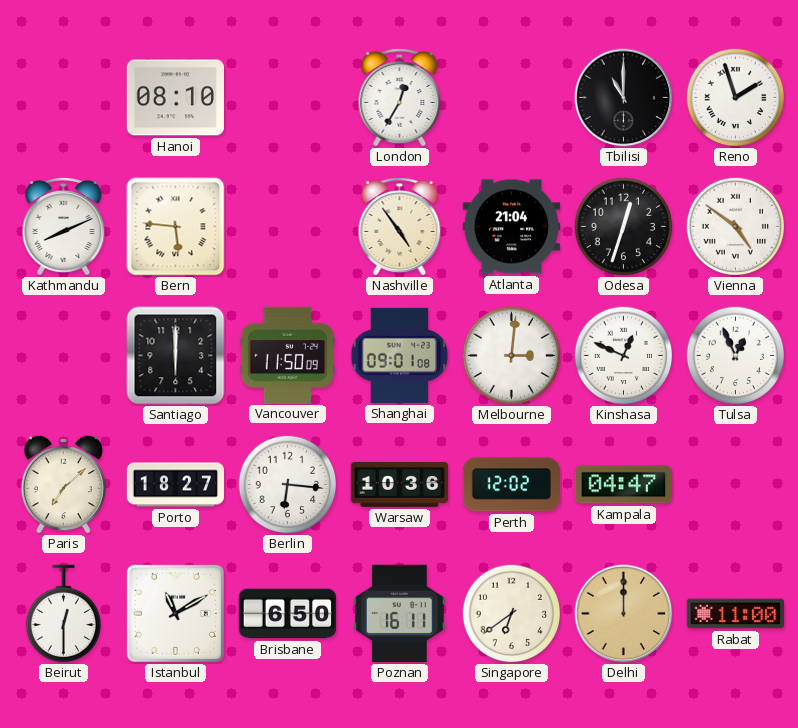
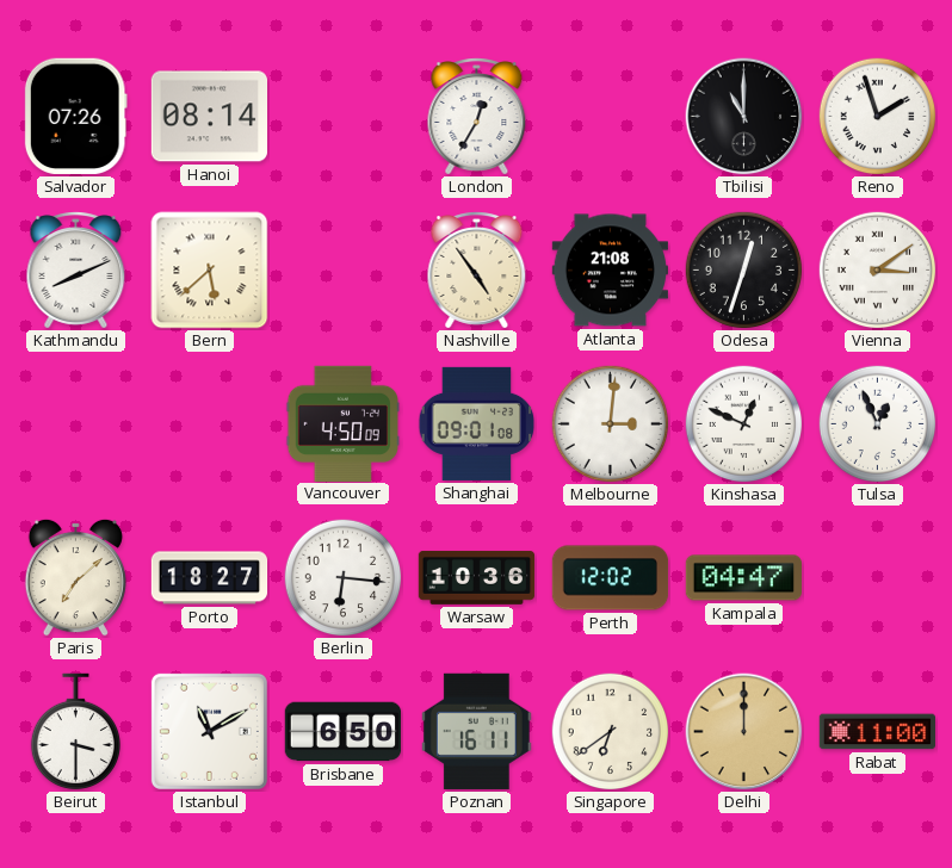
Salvador: none -> 07:26 (75, 116)
Hanoi: 08:10 -> 08:14 (209, 117)
Bern: 5:46 -> 5:38 (210, 271)
Atlanta: 21:04 -> 21:08 (610, 271)
Vienna: 4:51 -> 3:09 (878, 271)
Santiago: 6:00 -> none (176, 356)
Vancouver: 11:50 -> 4:50 (342, 423)
Beirut: 12:30 -> 3:30 (75, 732)
